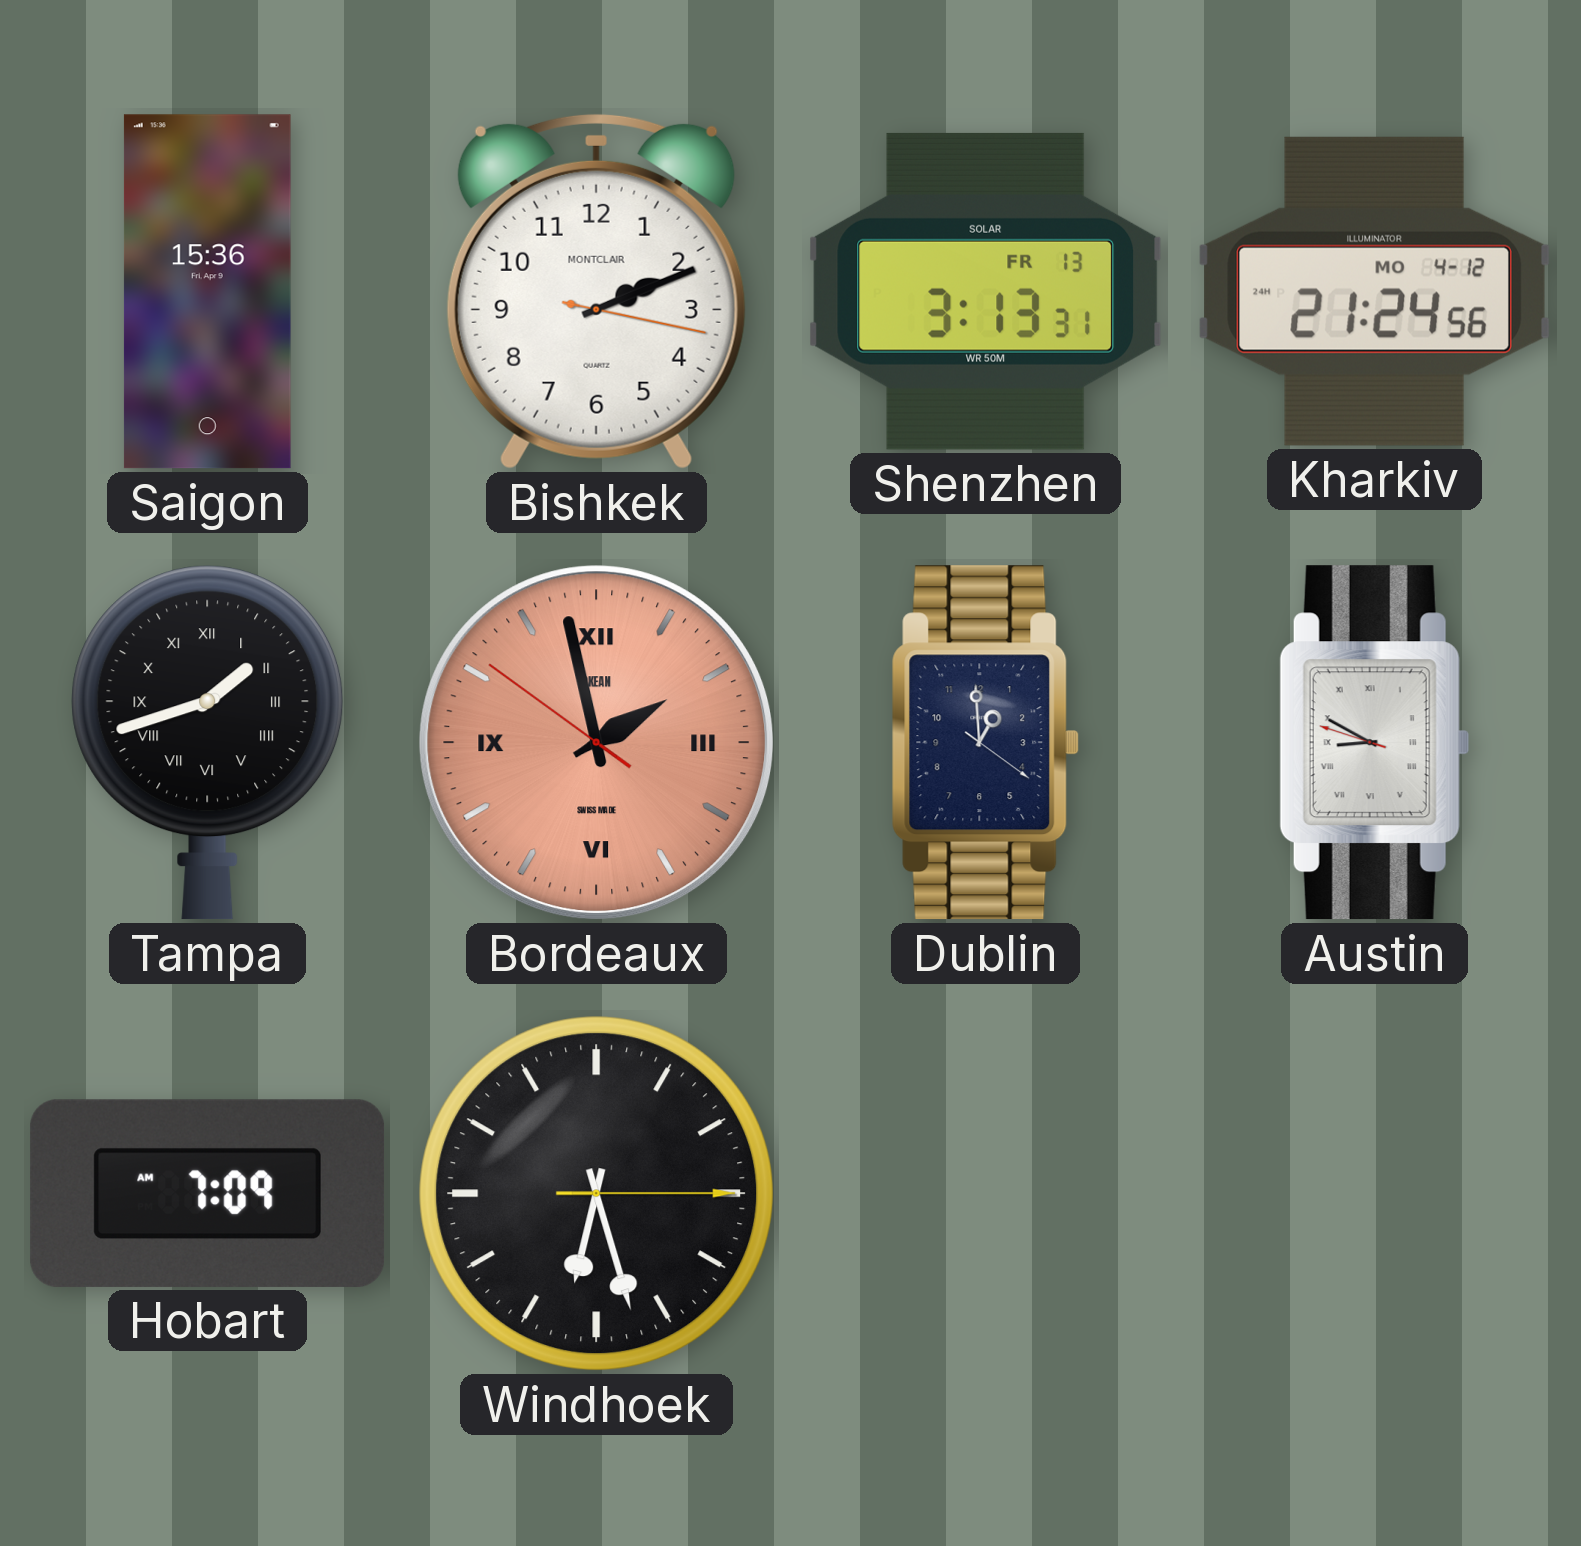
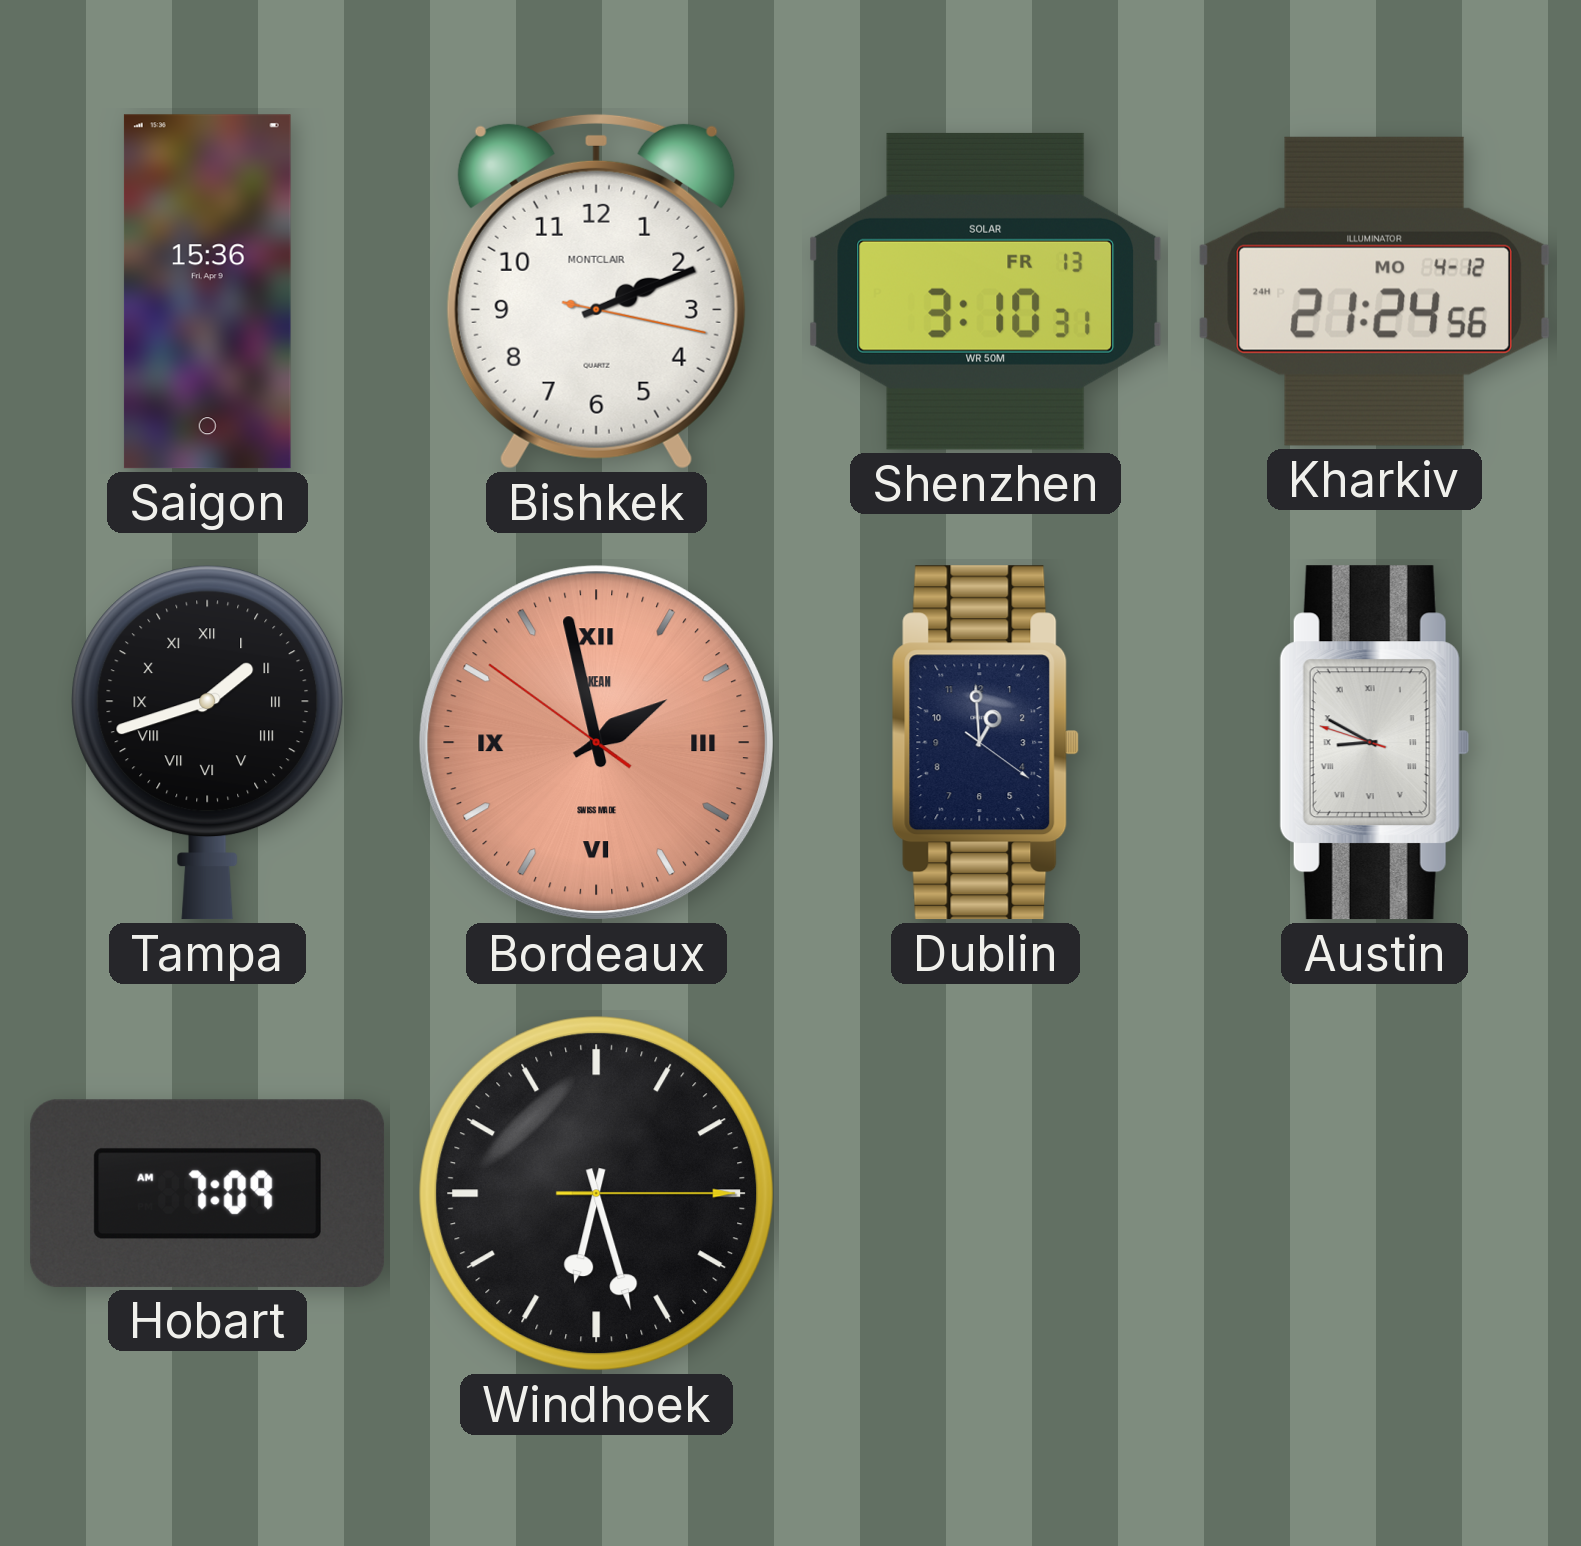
Shenzhen: 3:13 -> 3:10 (986, 291)
